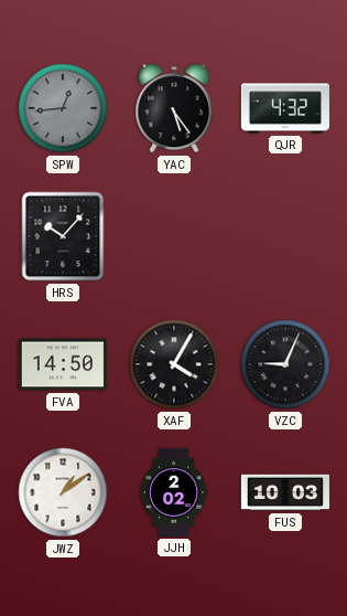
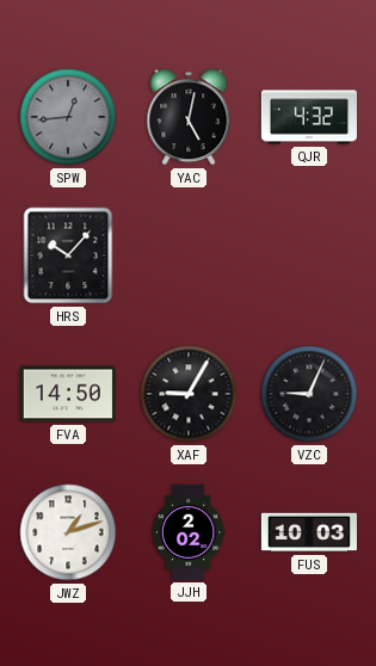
YAC: 5:24 -> 5:02 (189, 117)
XAF: 4:05 -> 9:05 (189, 394)
JWZ: 1:09 -> 1:12 (68, 532)
